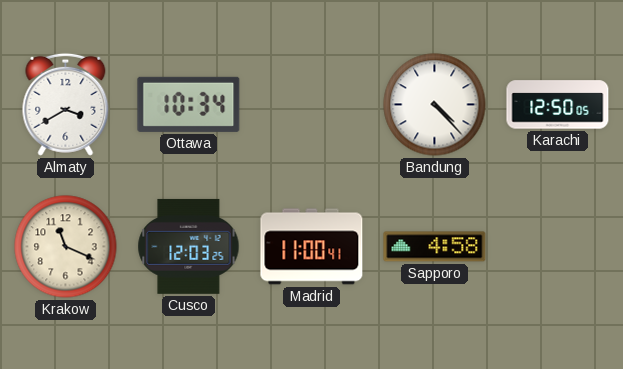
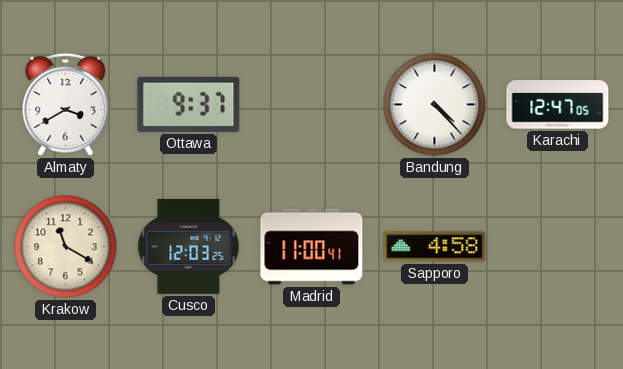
Ottawa: 10:34 -> 9:37 (189, 104)
Karachi: 12:50 -> 12:47 (558, 105)
Krakow: 11:19 -> 11:20 (66, 247)
